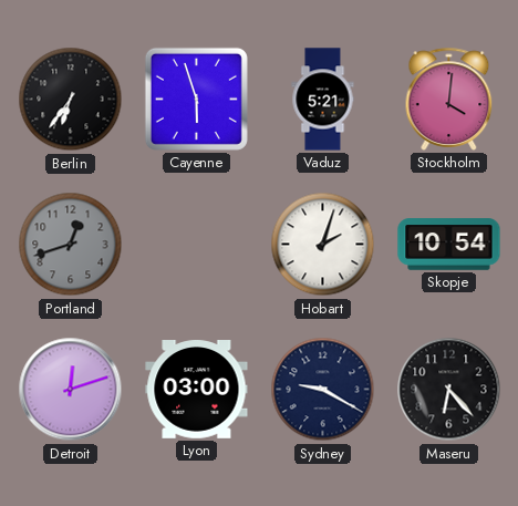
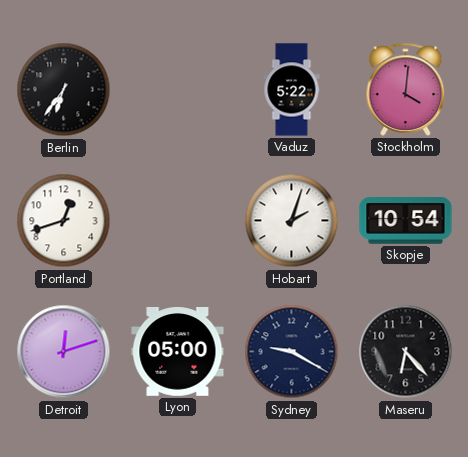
Cayenne: 5:57 -> none (196, 99)
Vaduz: 5:21 -> 5:22 (292, 90)
Portland dial: grey -> white (64, 221)
Lyon: 03:00 -> 05:00 (178, 352)
